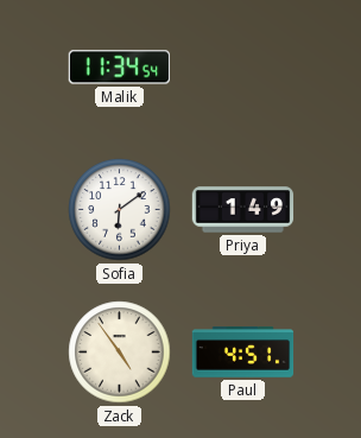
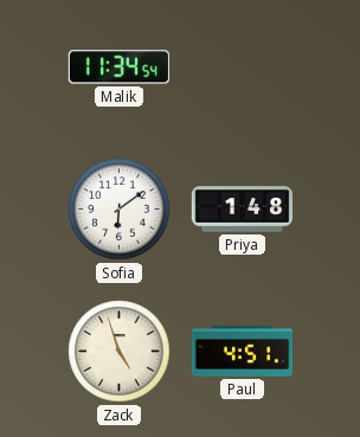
Priya: 1:49 -> 1:48 (243, 210)
Zack: 4:54 -> 4:57 (120, 352)
